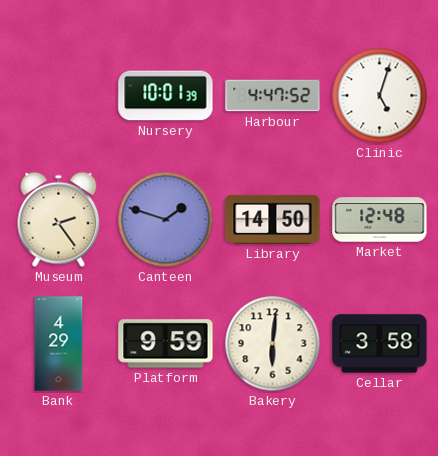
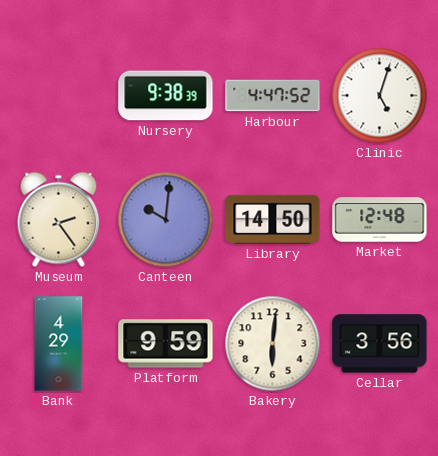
Nursery: 10:01 -> 9:38 (166, 96)
Canteen: 1:48 -> 10:01 (166, 220)
Cellar: 3:58 -> 3:56 (380, 344)
